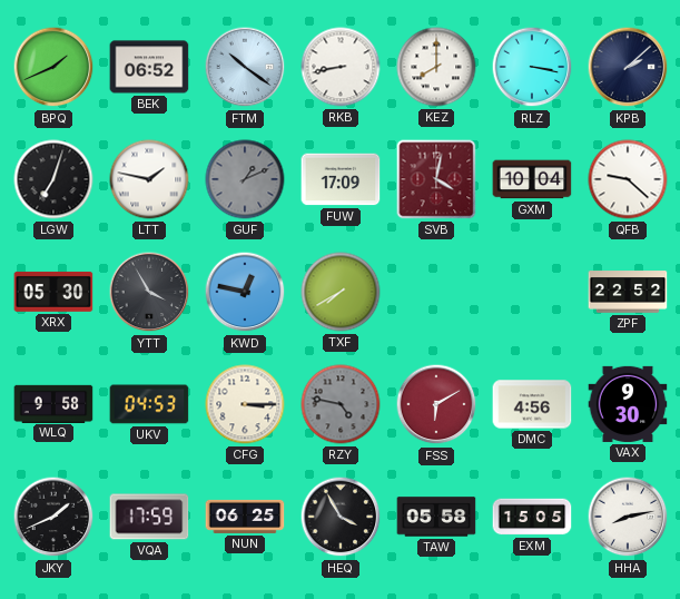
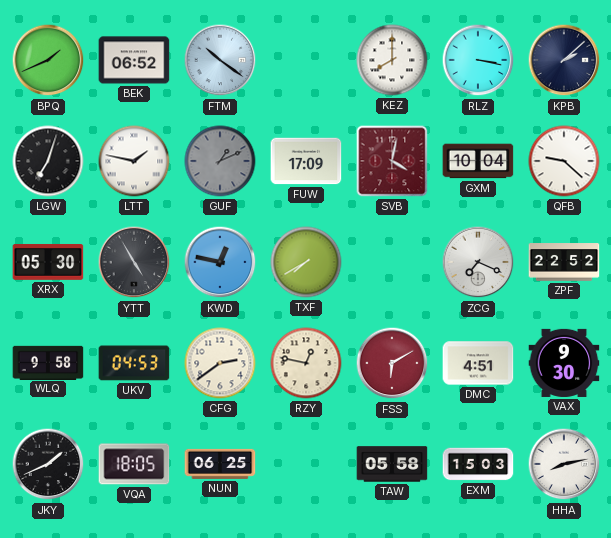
RKB: 8:43 -> none (341, 67)
YTT: 3:55 -> 4:55 (134, 262)
ZCG: none -> 7:19 (478, 262)
CFG: 3:15 -> 2:39 (220, 363)
RZY: 4:47 -> 12:47 (306, 363)
RZY dial: grey -> cream (306, 363)
DMC: 4:56 -> 4:51 (478, 363)
VQA: 17:59 -> 18:05 (134, 464)
HEQ: 3:55 -> none (341, 517)
EXM: 15:05 -> 15:03 (478, 464)
